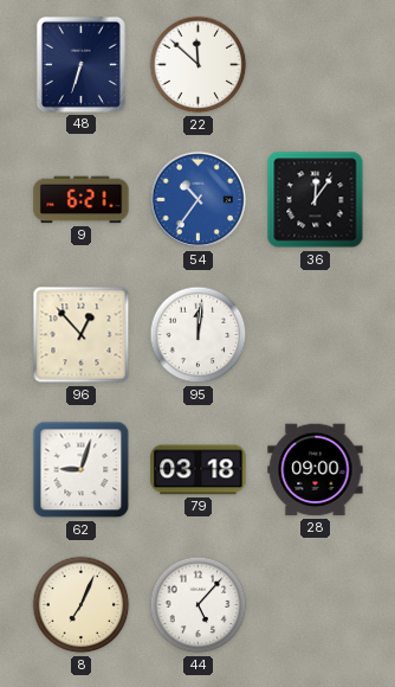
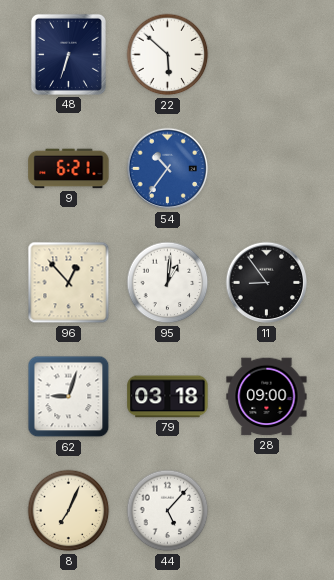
22: 11:52 -> 5:52 (168, 55)
36: 12:06 -> none (316, 200)
95: 12:01 -> 1:01 (168, 283)
11: none -> 8:54 (267, 283)
